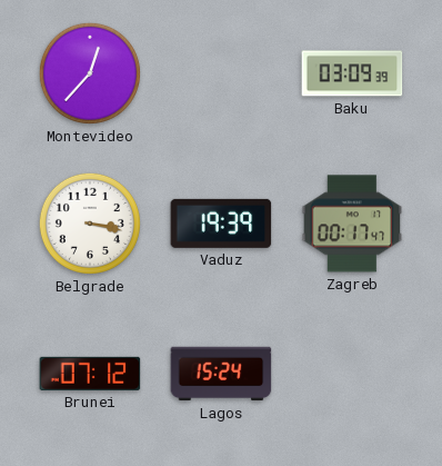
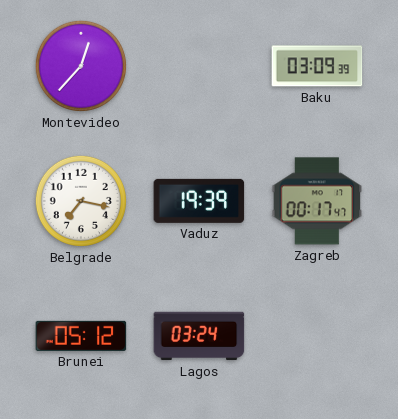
Belgrade: 3:17 -> 7:17 (81, 201)
Brunei: 07:12 -> 05:12 (81, 336)
Lagos: 15:24 -> 03:24 (199, 336)
